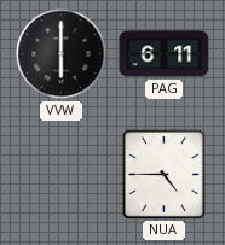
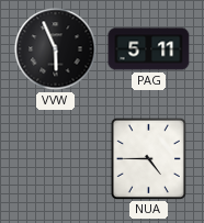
VVW: 6:00 -> 5:56 (56, 49)
PAG: 6:11 -> 5:11 (149, 49)
